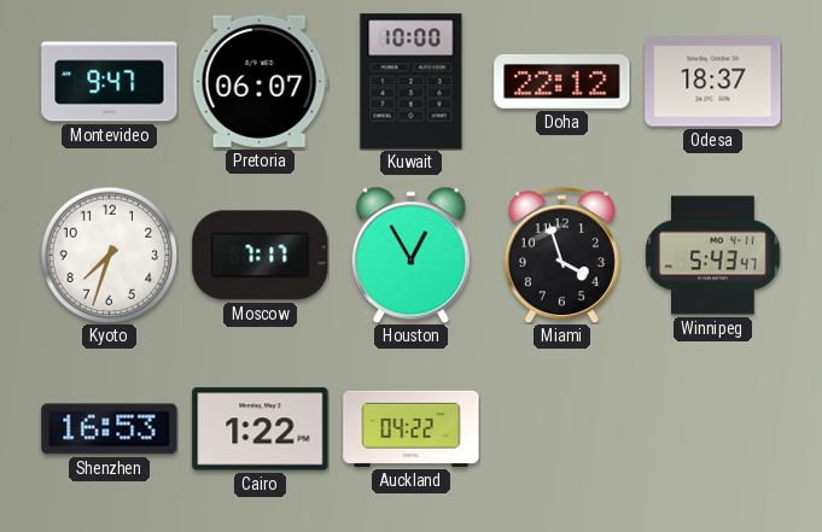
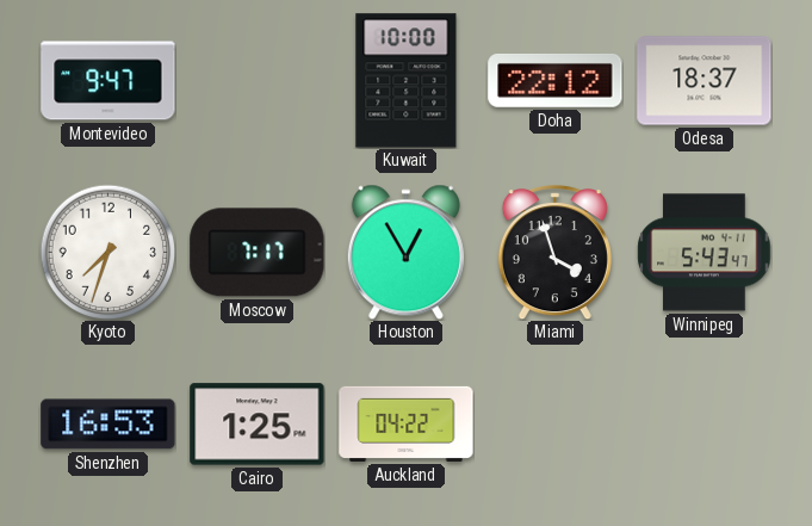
Pretoria: 06:07 -> none (260, 81)
Cairo: 1:22 -> 1:25 (258, 425)
